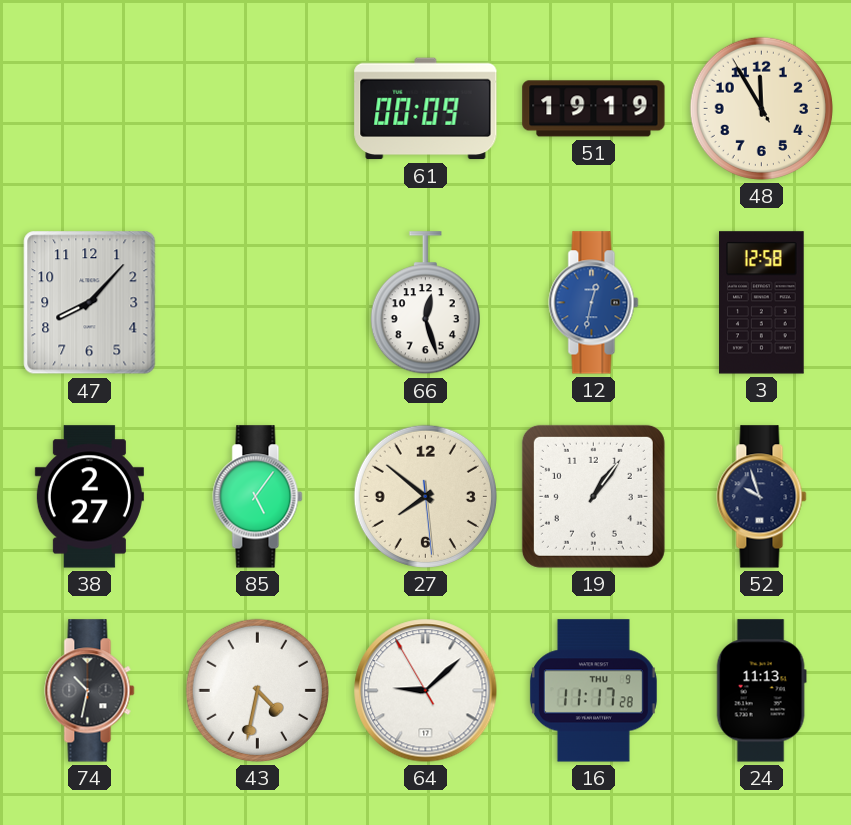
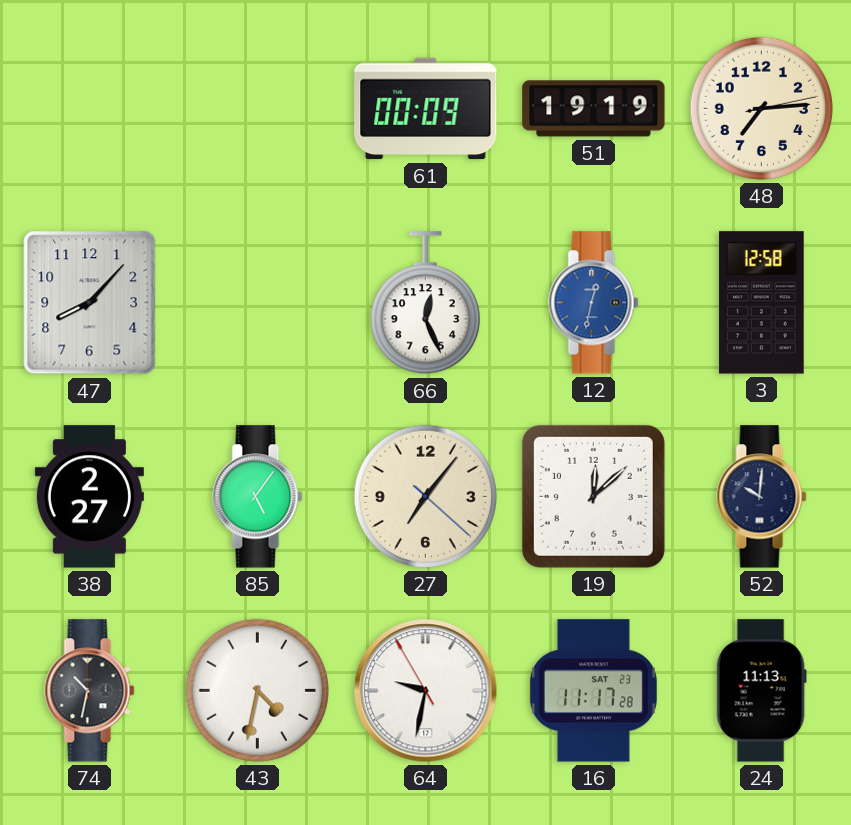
48: 11:54 -> 7:14 (761, 108)
66: 12:27 -> 12:26 (425, 303)
27: 7:51 -> 7:06 (425, 496)
19: 1:06 -> 12:08 (593, 496)
52: 9:57 -> 10:01 (762, 497)
64: 9:07 -> 9:31 (426, 691)
16 date: THU 9 -> SAT 23 (593, 691)
